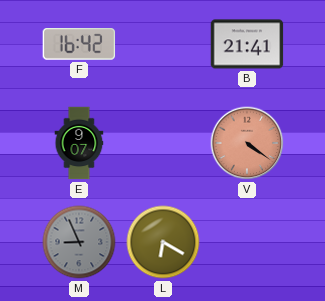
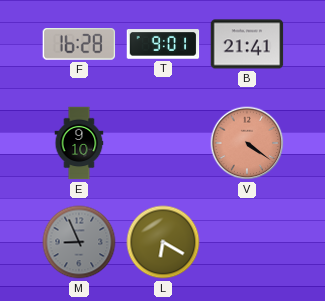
F: 16:42 -> 16:28 (79, 45)
T: none -> 9:01 (163, 44)
E: 9:07 -> 9:10 (79, 143)
